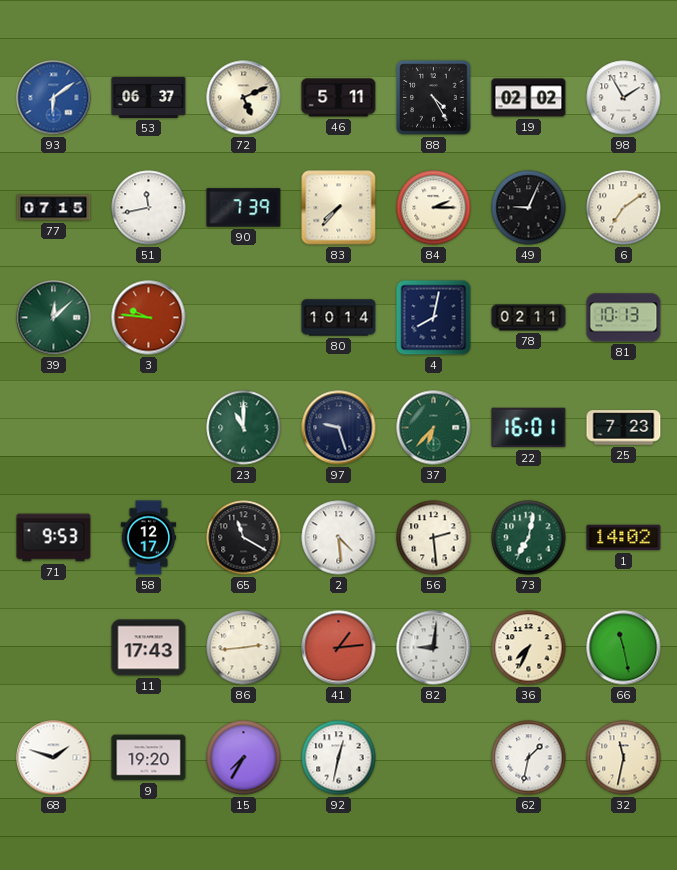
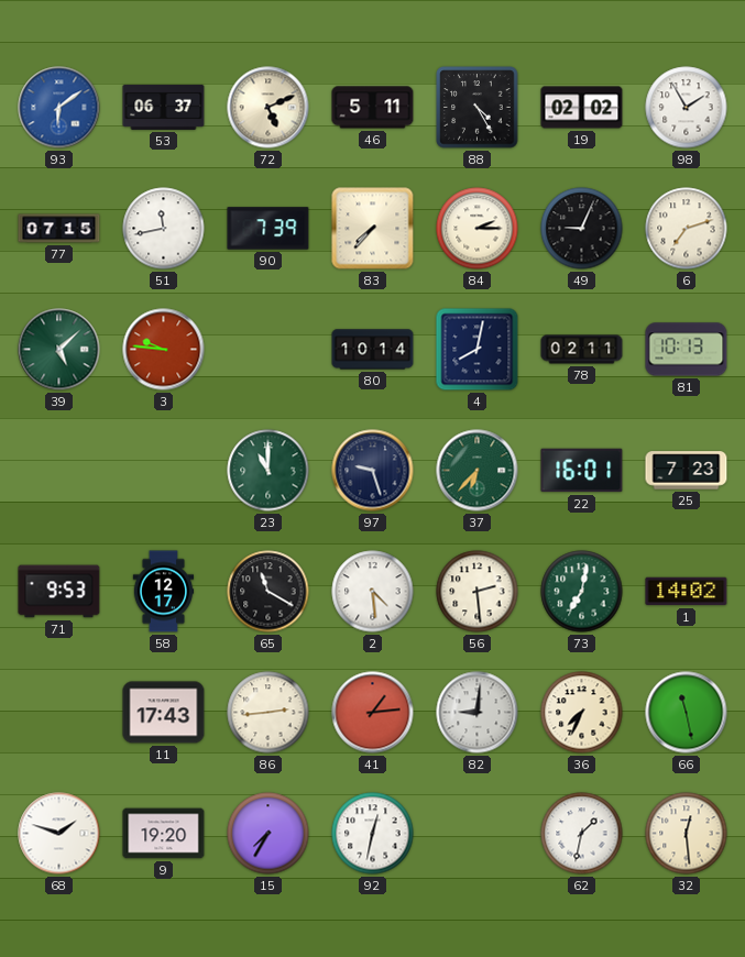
6: 7:09 -> 7:12 (687, 229)
39: 12:08 -> 5:08 (59, 350)
32: 11:32 -> 12:29 (687, 834)
